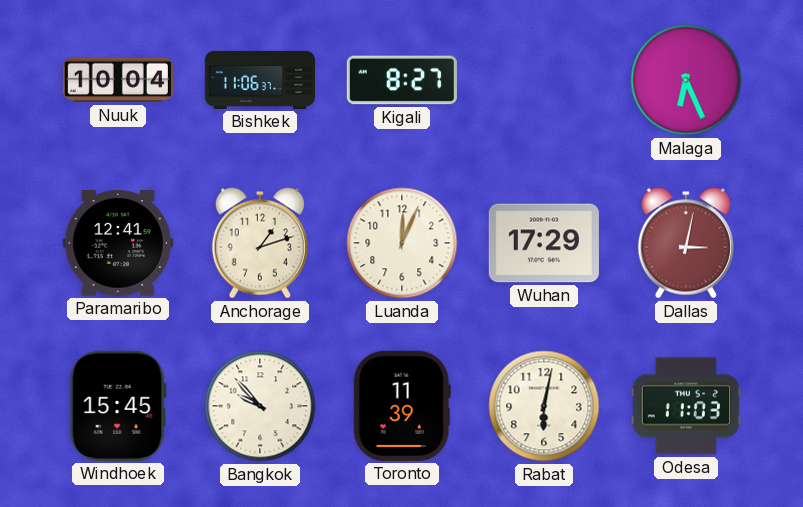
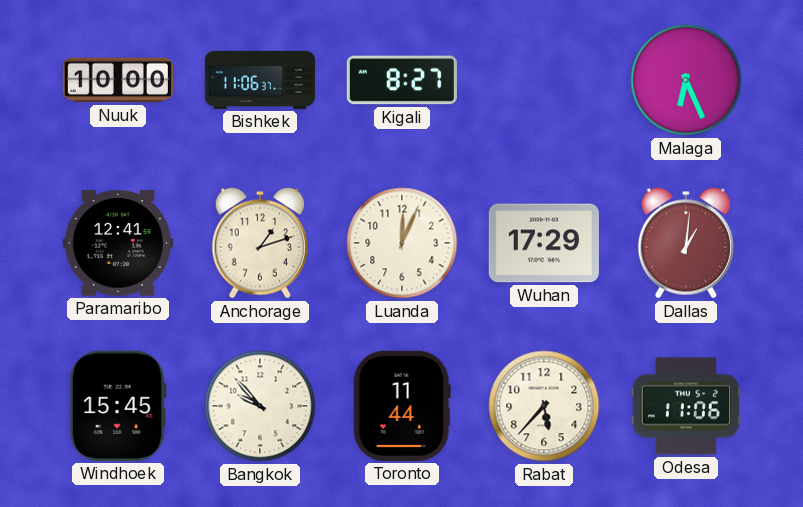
Nuuk: 10:04 -> 10:00 (118, 80)
Dallas: 3:02 -> 1:01 (686, 243)
Toronto: 11:39 -> 11:44 (402, 406)
Rabat: 6:02 -> 5:37 (544, 406)
Odesa: 11:03 -> 11:06 (686, 406)
